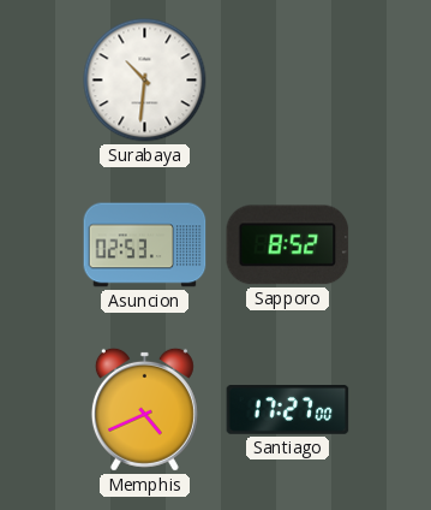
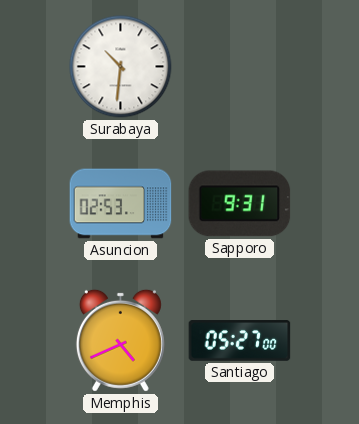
Sapporo: 8:52 -> 9:31 (240, 204)
Santiago: 17:27 -> 05:27 (240, 341)
